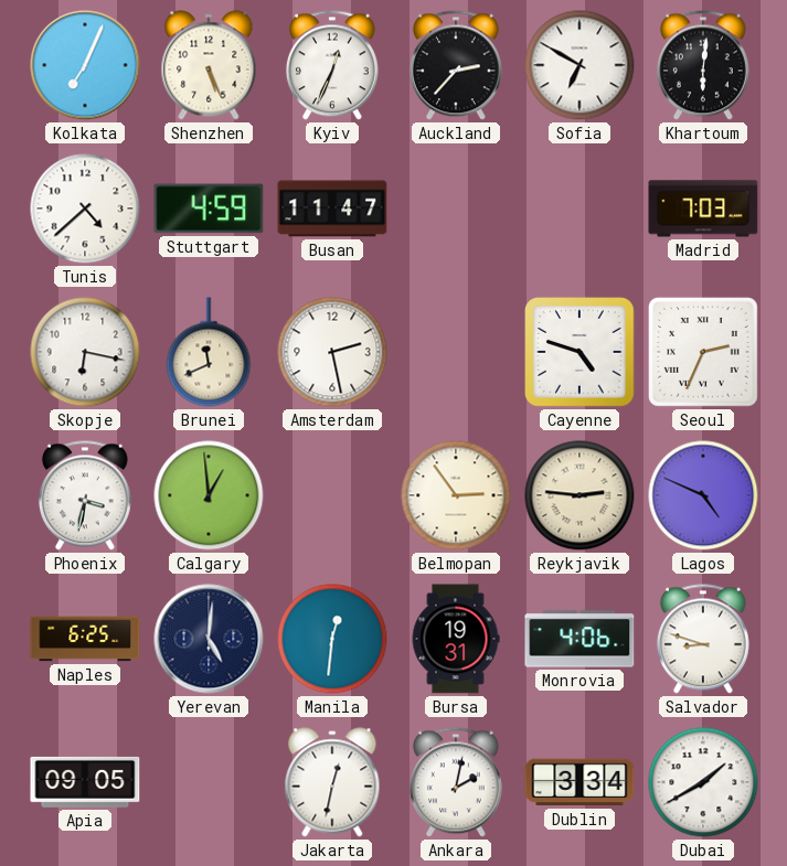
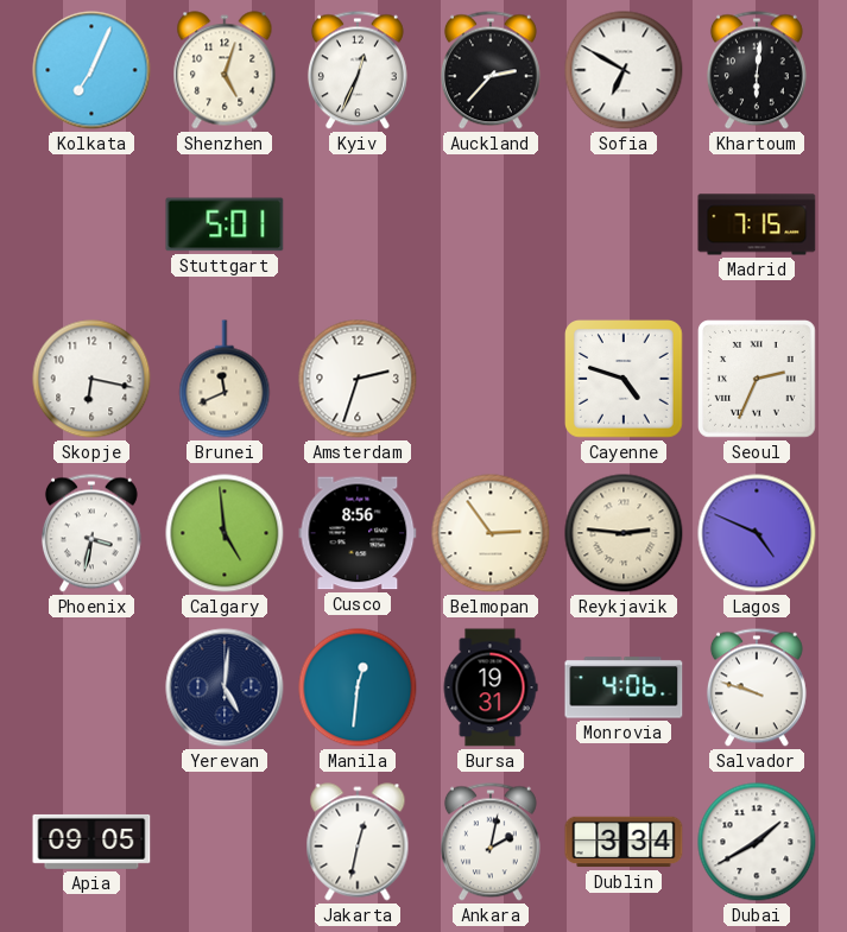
Shenzhen: 5:26 -> 5:03 (225, 70)
Tunis: 4:38 -> none (85, 209)
Stuttgart: 4:59 -> 5:01 (225, 224)
Busan: 11:47 -> none (332, 209)
Madrid: 7:03 -> 7:15 (757, 224)
Amsterdam: 2:28 -> 2:33 (358, 379)
Calgary: 12:59 -> 4:59 (225, 533)
Cusco: none -> 8:56 (358, 533)
Naples: 6:25 -> none (85, 639)
Salvador: 8:48 -> 9:48 (757, 687)
